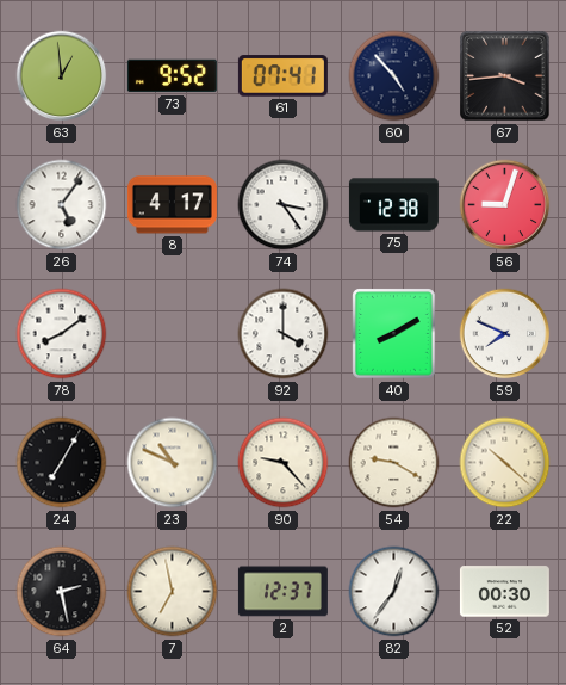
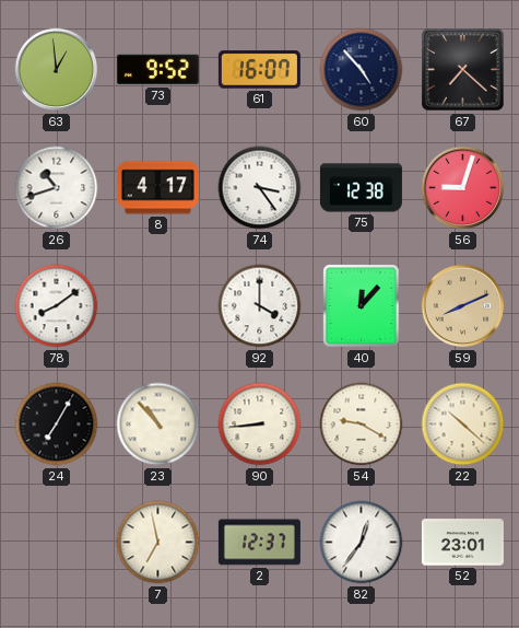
61: 07:41 -> 16:07 (259, 70)
67: 3:44 -> 7:22 (463, 70)
26: 5:06 -> 10:42 (57, 188)
40: 8:10 -> 12:07 (362, 306)
59: 7:49 -> 8:11 (463, 306)
59 dial: white -> champagne (463, 306)
23: 10:49 -> 10:53 (158, 425)
90: 9:23 -> 8:44 (260, 425)
64: 2:28 -> none (62, 592)
52: 00:30 -> 23:01 (462, 543)
